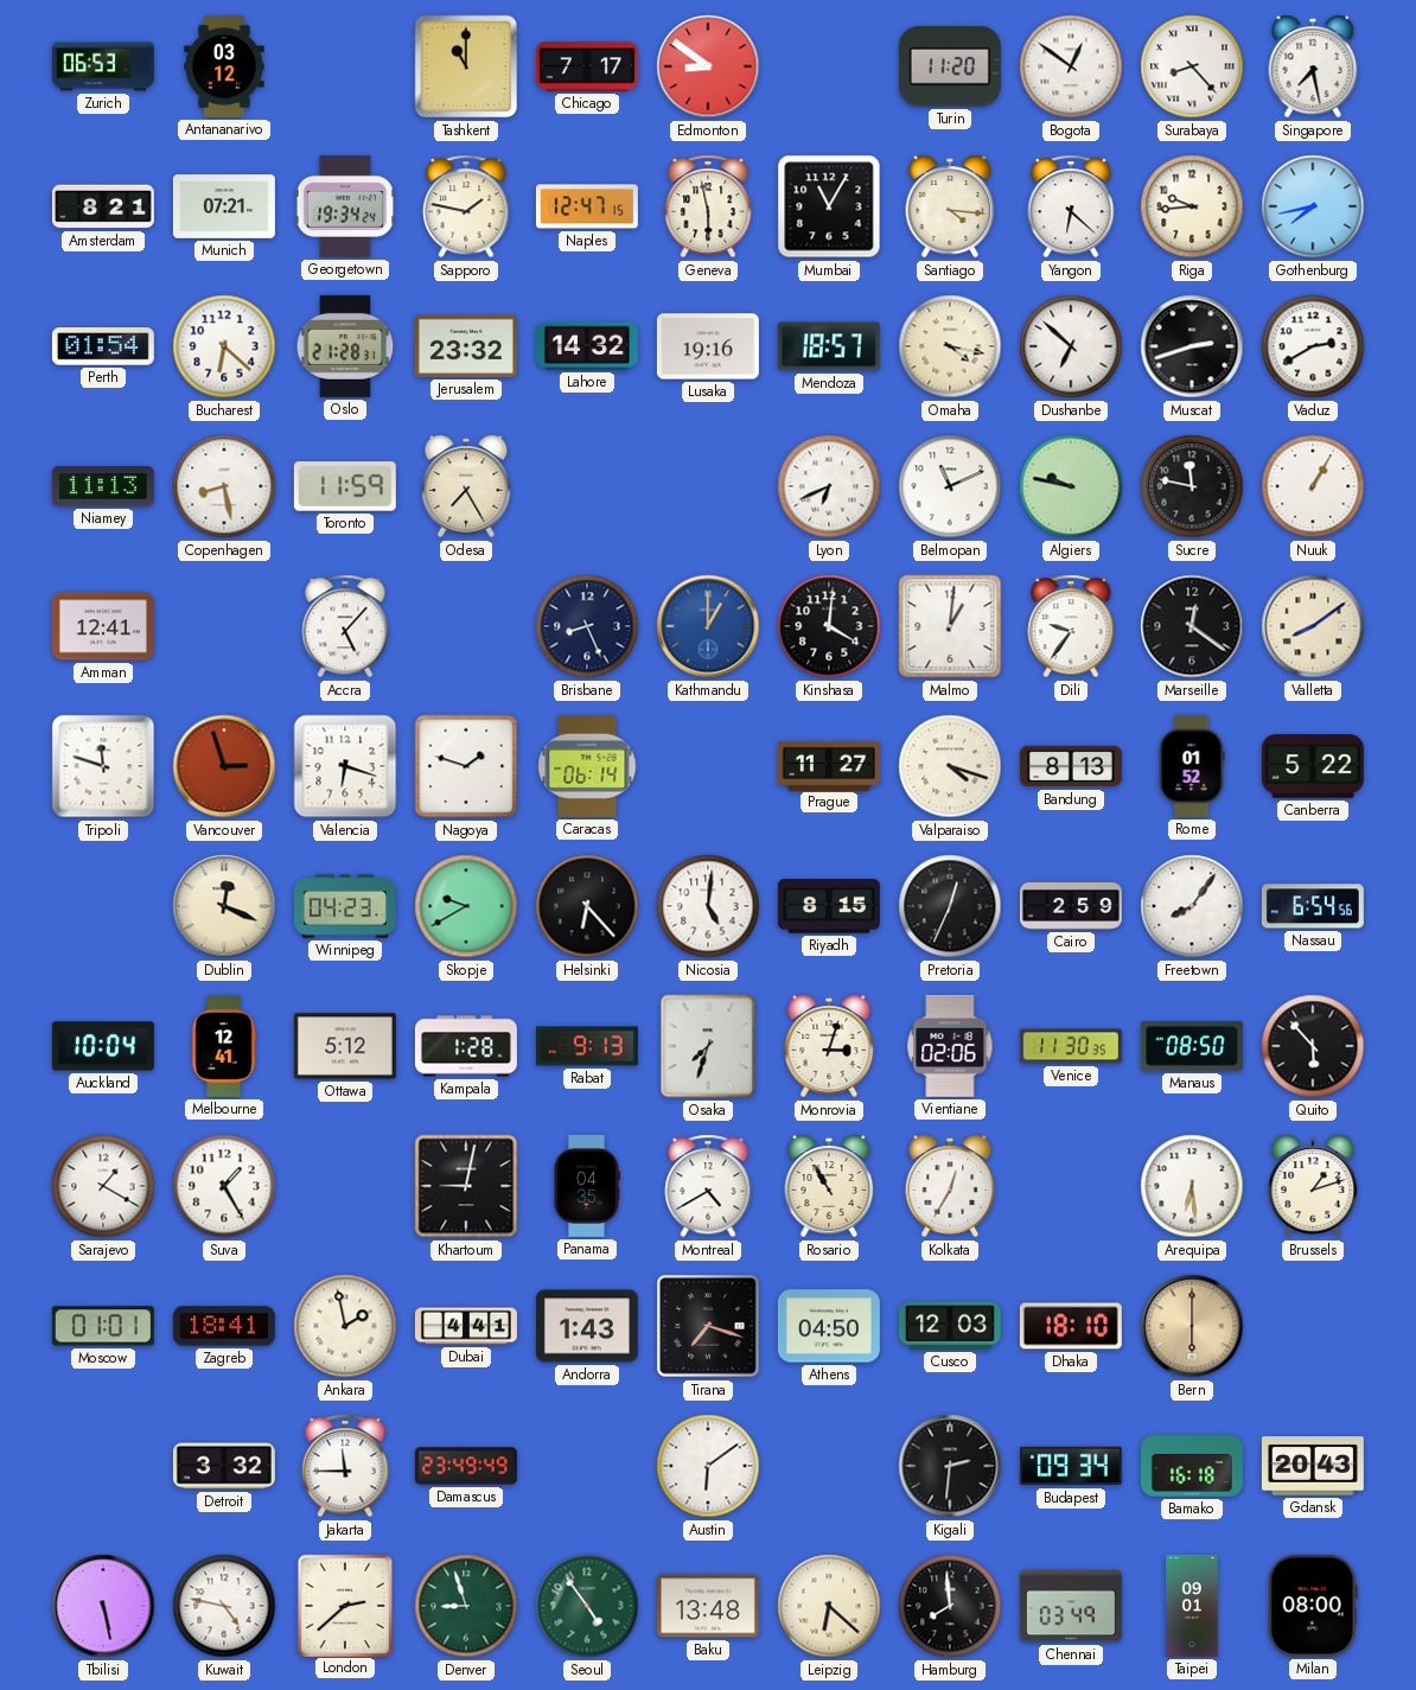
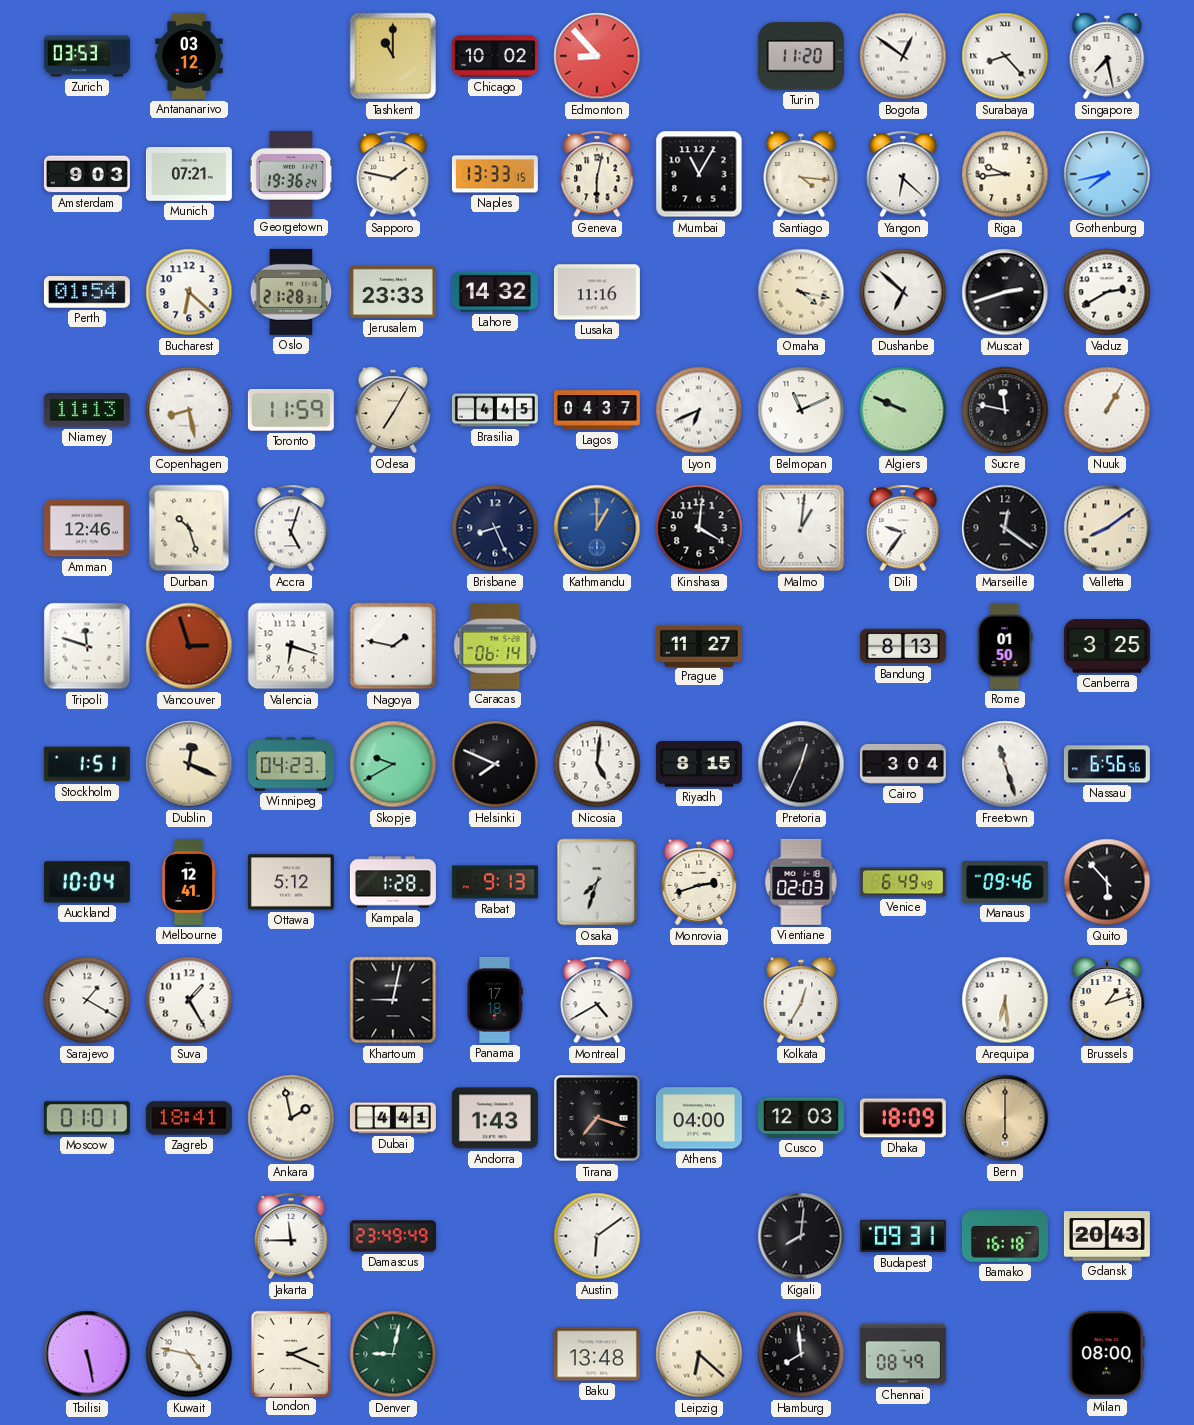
Zurich: 06:53 -> 03:53 (87, 56)
Chicago: 7:17 -> 10:02 (495, 56)
Edmonton: 8:51 -> 8:53 (597, 56)
Amsterdam: 8:21 -> 9:03 (87, 174)
Georgetown: 19:34 -> 19:36 (290, 174)
Naples: 12:47 -> 13:33 (495, 174)
Geneva: 5:58 -> 6:02 (597, 174)
Jerusalem: 23:32 -> 23:33 (393, 292)
Lusaka: 19:16 -> 11:16 (597, 292)
Mendoza: 18:57 -> none (829, 346)
Odesa: 7:25 -> 7:05 (393, 410)
Brasilia: none -> 4:45 (495, 410)
Lagos: none -> 04:37 (597, 410)
Algiers: 9:47 -> 9:49 (903, 410)
Amman: 12:41 -> 12:46 (87, 528)
Durban: none -> 10:27 (189, 528)
Accra: 5:07 -> 5:03 (291, 528)
Nagoya: 1:48 -> 1:47 (393, 646)
Valparaiso: 4:18 -> none (950, 766)
Rome: 01:52 -> 01:50 (1005, 646)
Canberra: 5:22 -> 3:25 (1107, 646)
Stockholm: none -> 1:51 (87, 764)
Helsinki: 6:23 -> 7:49 (495, 764)
Cairo: 2:59 -> 3:04 (903, 764)
Freetown: 8:06 -> 11:27 (1005, 764)
Nassau: 6:54 -> 6:56 (1107, 764)
Monrovia: 3:03 -> 2:42 (699, 882)
Vientiane: 02:06 -> 02:03 (801, 882)
Venice: 11:30 -> 6:49 (903, 882)
Manaus: 08:50 -> 09:46 (1005, 883)
Panama: 04:35 -> 17:18 (495, 1000)
Rosario: 10:55 -> none (829, 1186)
Athens: 04:50 -> 04:00 (699, 1118)
Dhaka: 18:10 -> 18:09 (903, 1118)
Detroit: 3:32 -> none (224, 1466)
Kigali: 2:31 -> 8:01 (801, 1236)
Budapest: 09:34 -> 09:31 (903, 1236)
London: 2:38 -> 2:19 (290, 1353)
Denver: 8:57 -> 9:02 (393, 1354)
Seoul: 4:54 -> none (587, 1606)
Chennai: 03:49 -> 08:49 (903, 1354)
Taipei: 09:01 -> none (1192, 1606)
